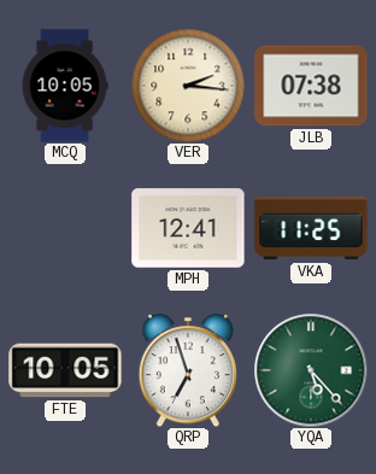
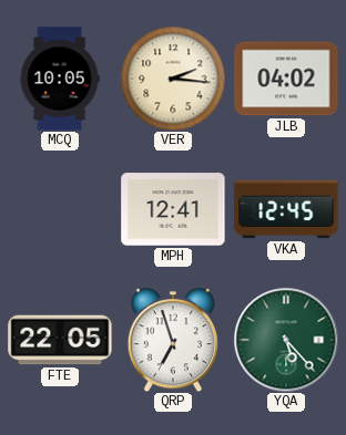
JLB: 07:38 -> 04:02 (286, 79)
VKA: 11:25 -> 12:45 (286, 209)
FTE: 10:05 -> 22:05 (60, 340)
